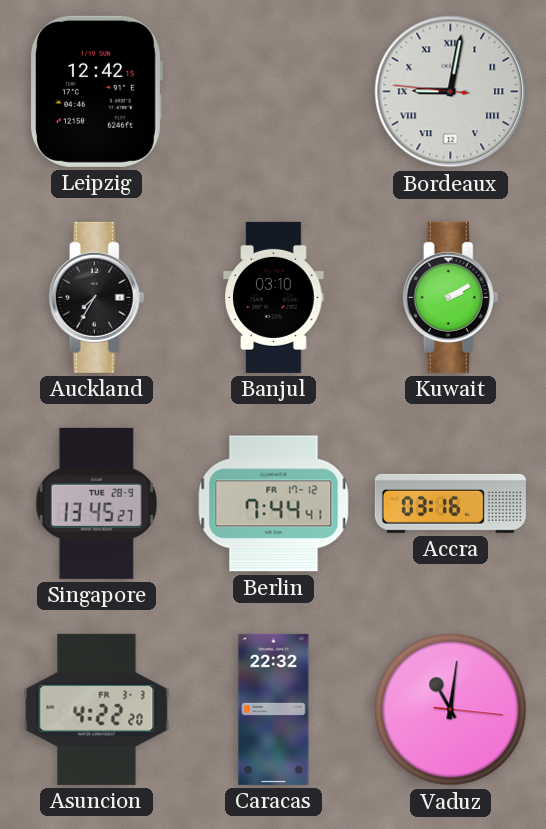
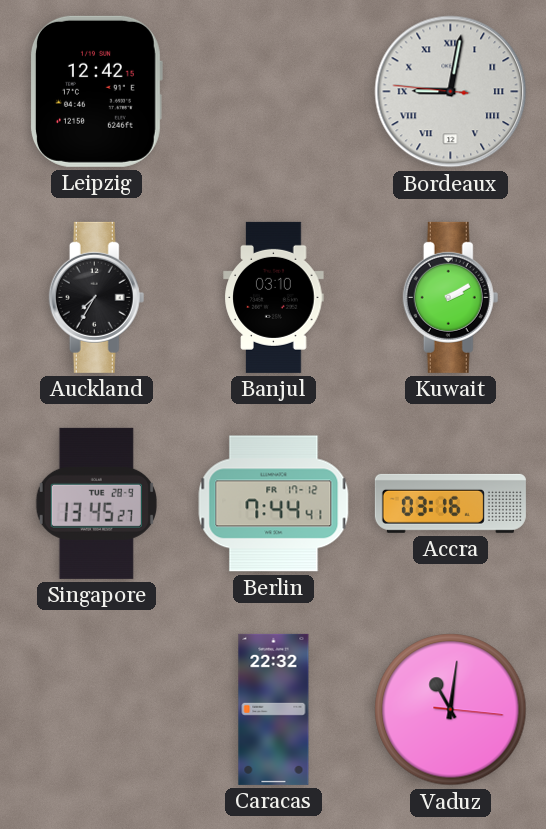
Asuncion: 4:22 -> none (97, 709)
